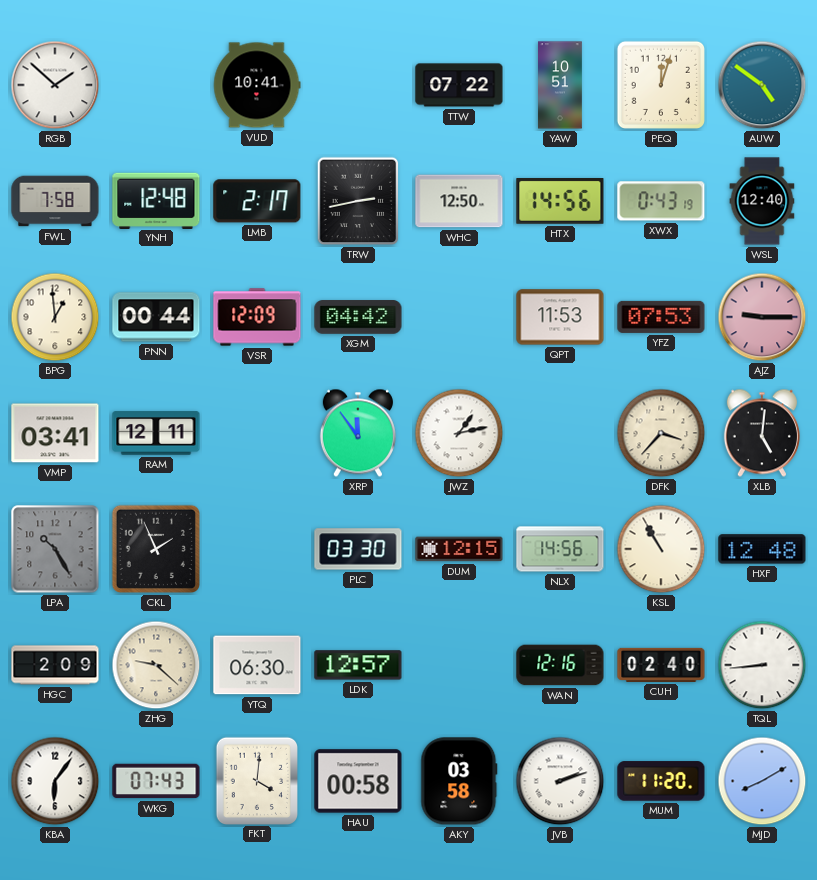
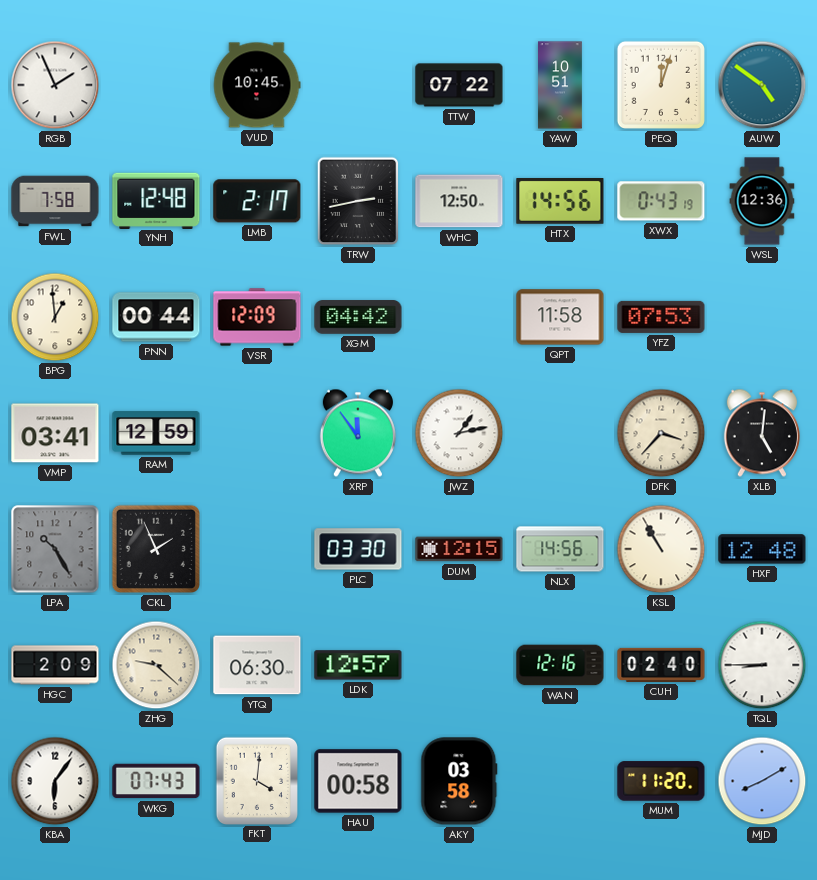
RGB: 1:52 -> 1:56 (55, 85)
VUD: 10:41 -> 10:45 (257, 85)
WSL: 12:40 -> 12:36 (762, 201)
QPT: 11:53 -> 11:58 (560, 317)
AJZ: 9:15 -> none (762, 317)
RAM: 12:11 -> 12:59 (156, 433)
TQL: 8:44 -> 8:45 (762, 665)
JVB: 2:12 -> none (560, 781)
